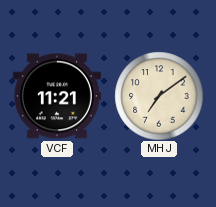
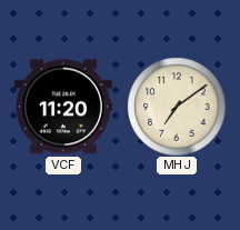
VCF: 11:21 -> 11:20 (63, 107)
